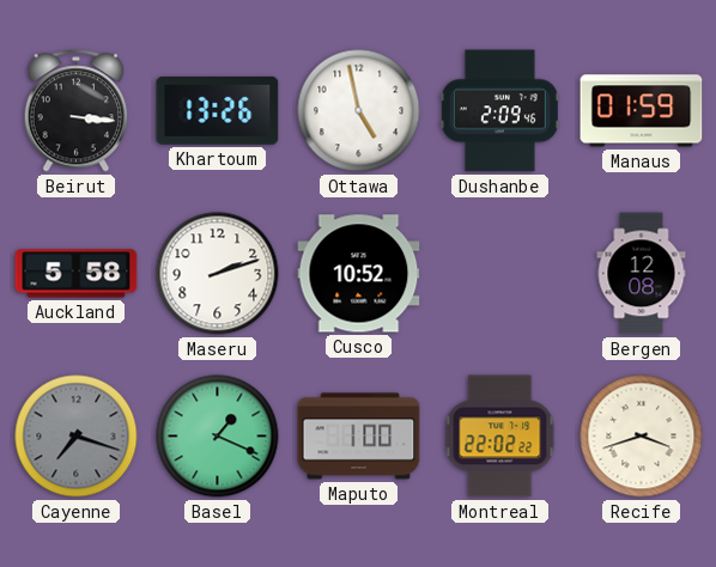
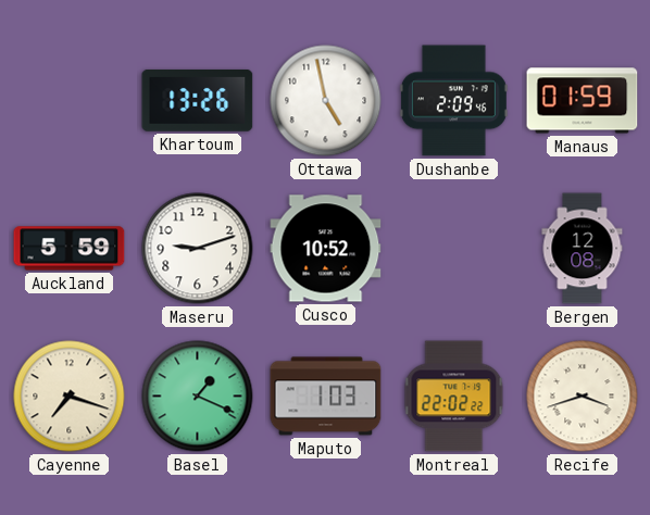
Beirut: 3:16 -> none (77, 111)
Auckland: 5:58 -> 5:59 (70, 249)
Maseru: 2:12 -> 9:12 (198, 249)
Cayenne dial: grey -> cream (70, 397)
Maputo: 1:00 -> 1:03 (326, 397)
